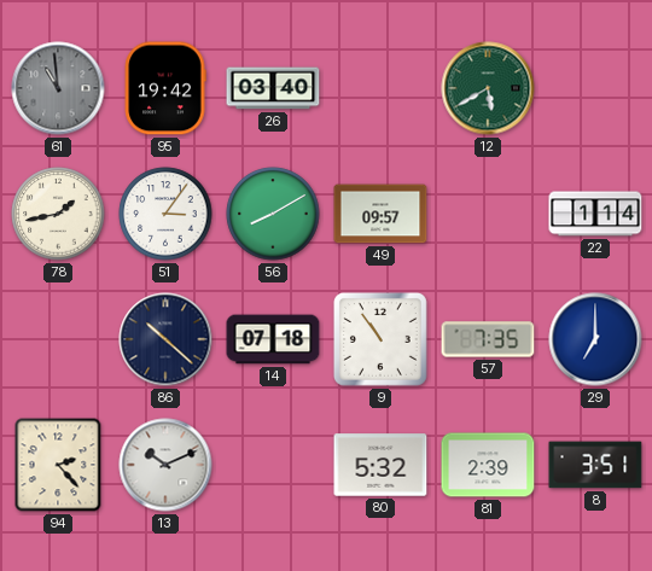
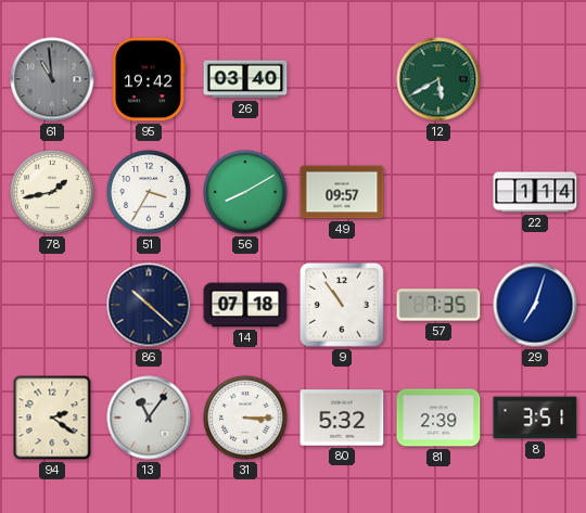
51: 3:06 -> 3:35 (149, 192)
29: 7:00 -> 7:03 (535, 305)
94: 2:23 -> 2:21 (52, 418)
13: 10:11 -> 11:06 (149, 418)
31: none -> 3:15 (245, 418)
